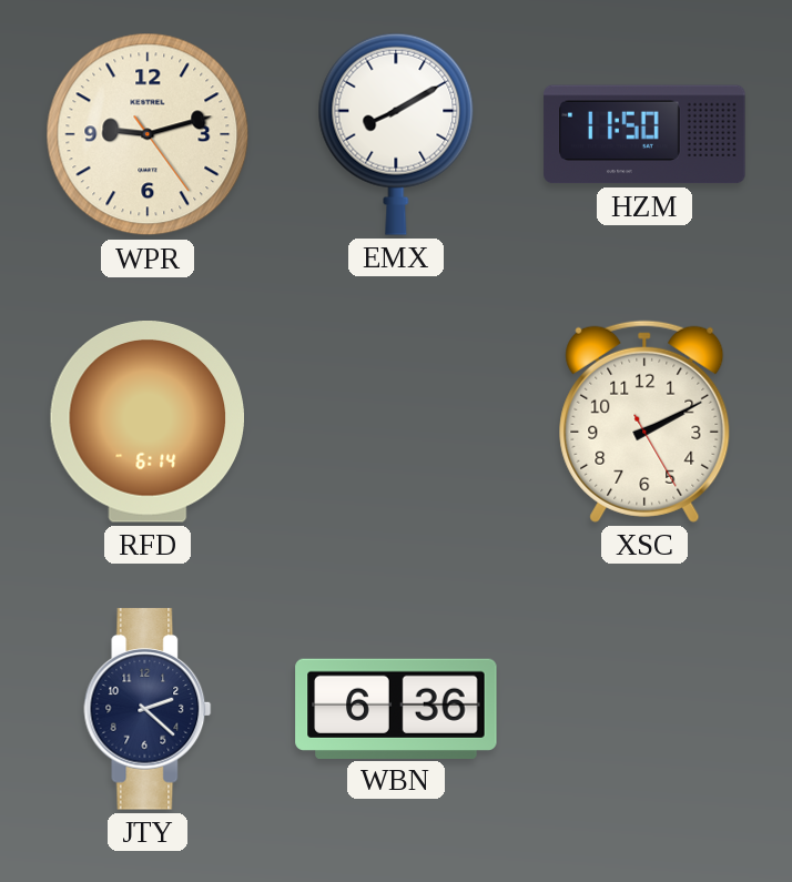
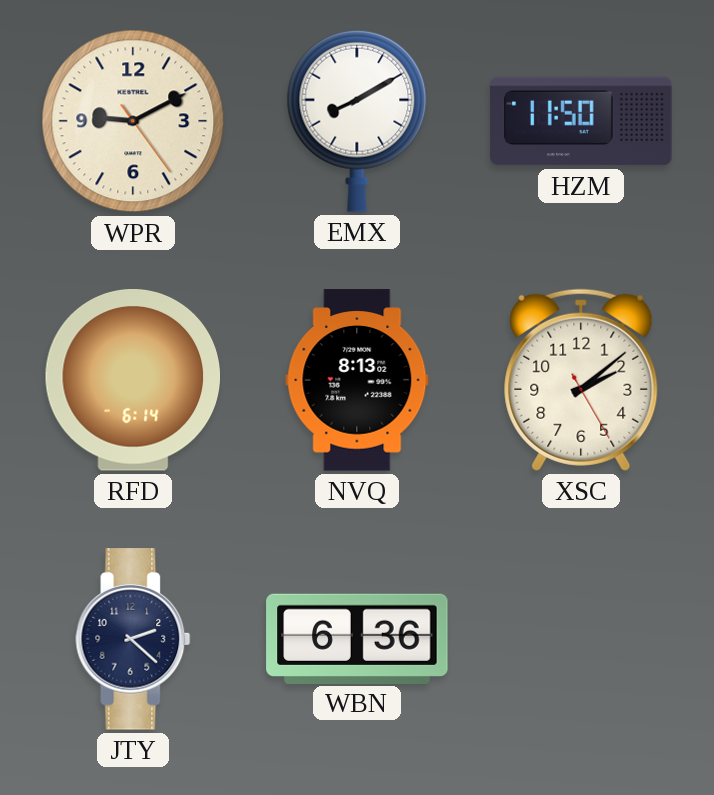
WPR: 9:12 -> 9:10 (133, 121)
NVQ: none -> 8:13 (357, 380)
XSC: 2:10 -> 2:08 (581, 380)
